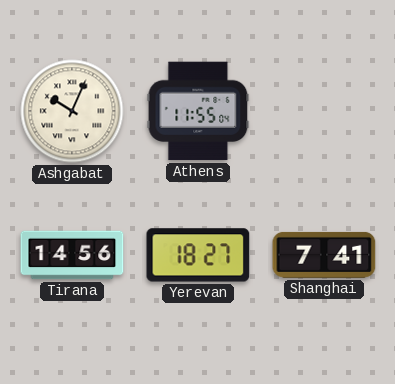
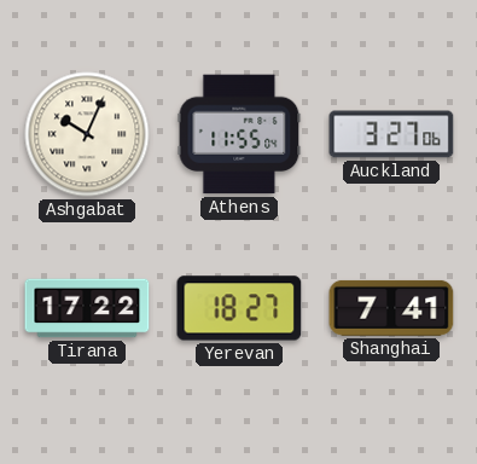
Auckland: none -> 3:27 (391, 134)
Tirana: 14:56 -> 17:22 (87, 308)
